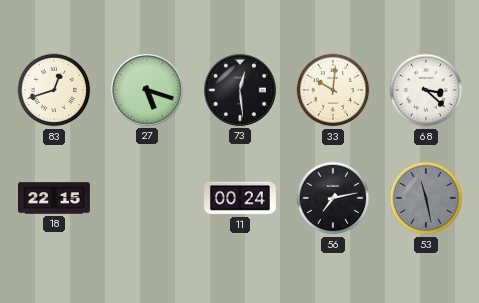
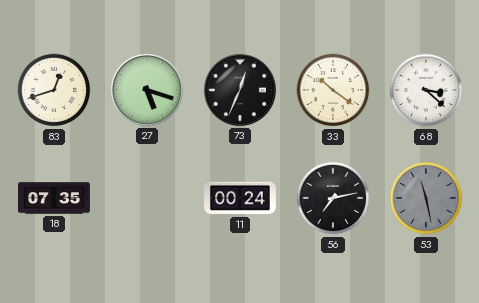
73: 12:29 -> 12:34 (240, 90)
33: 10:01 -> 10:21 (333, 90)
18: 22:15 -> 07:35 (55, 198)
